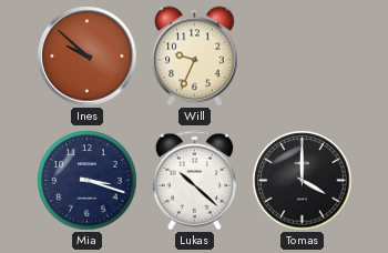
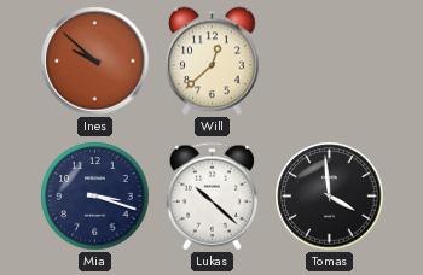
Will: 9:34 -> 12:38 (213, 62)
Tomas: 4:00 -> 3:59 (330, 197)
